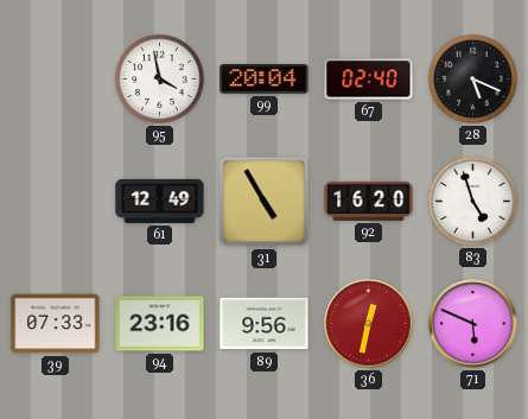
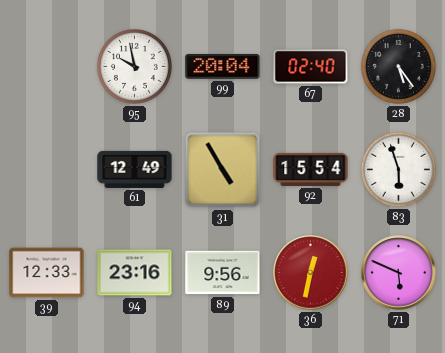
95: 3:58 -> 9:58 (134, 66)
28: 5:19 -> 5:24 (398, 66)
92: 16:20 -> 15:54 (311, 169)
83: 4:57 -> 5:57 (398, 169)
39: 07:33 -> 12:33 (47, 273)
